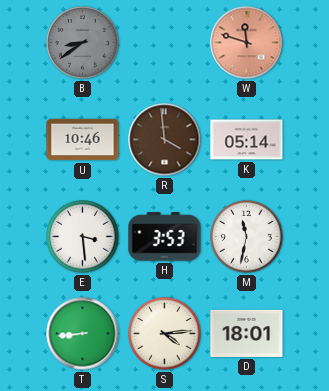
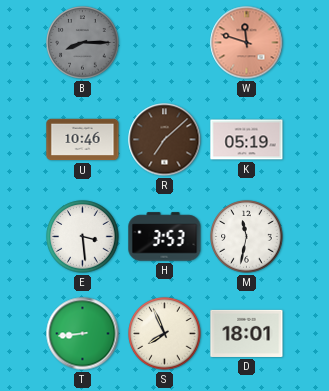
B: 8:39 -> 8:15 (83, 43)
R: 3:59 -> 7:08 (165, 140)
K: 05:14 -> 05:19 (247, 140)
S: 4:14 -> 7:56 (165, 334)
